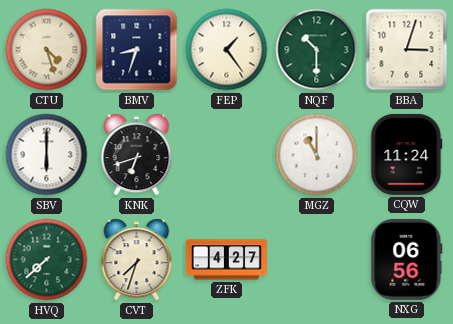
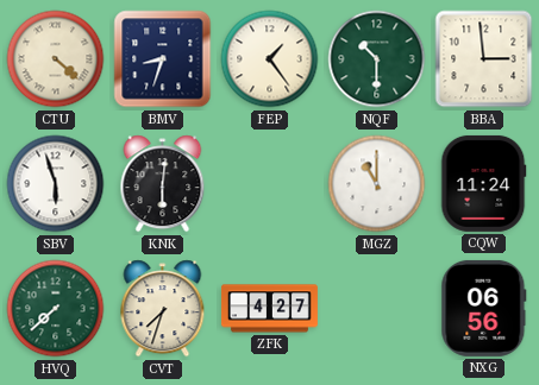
CTU: 4:27 -> 4:22 (56, 59)
BBA: 3:03 -> 2:59 (484, 59)
SBV: 6:00 -> 5:57 (56, 184)
KNK: 6:42 -> 6:01 (163, 184)
